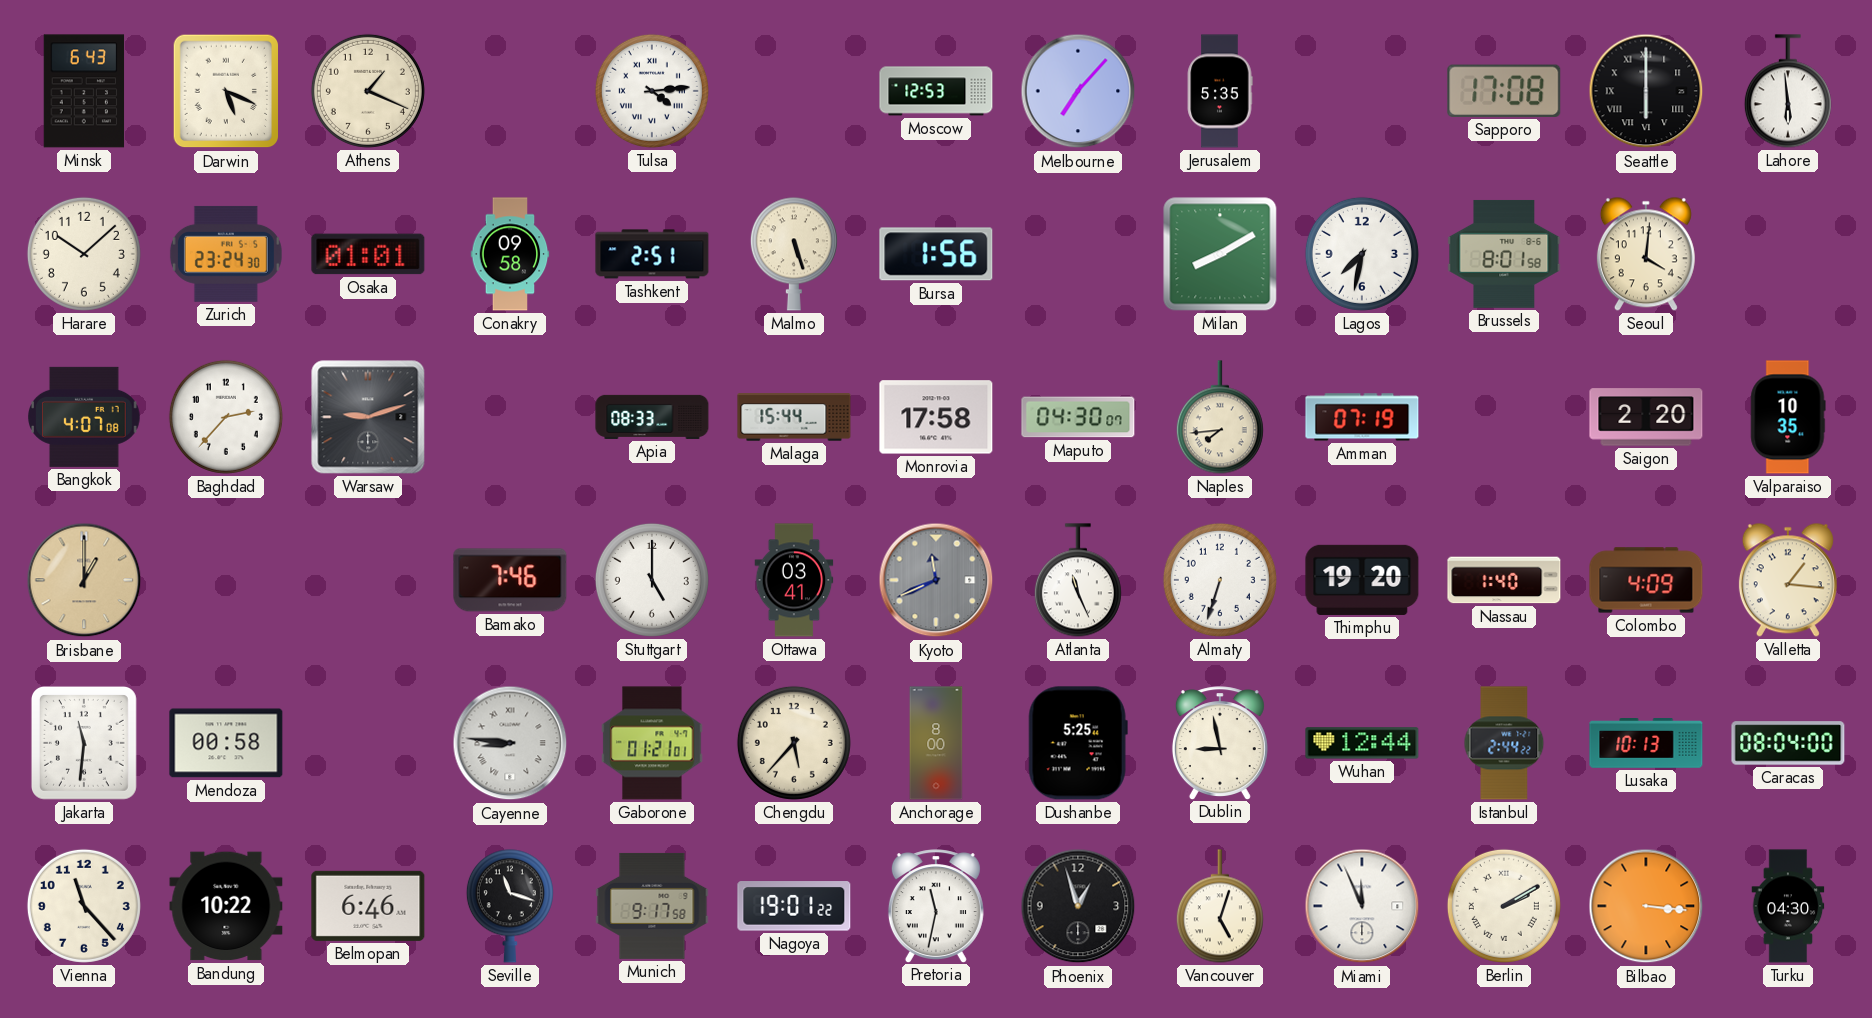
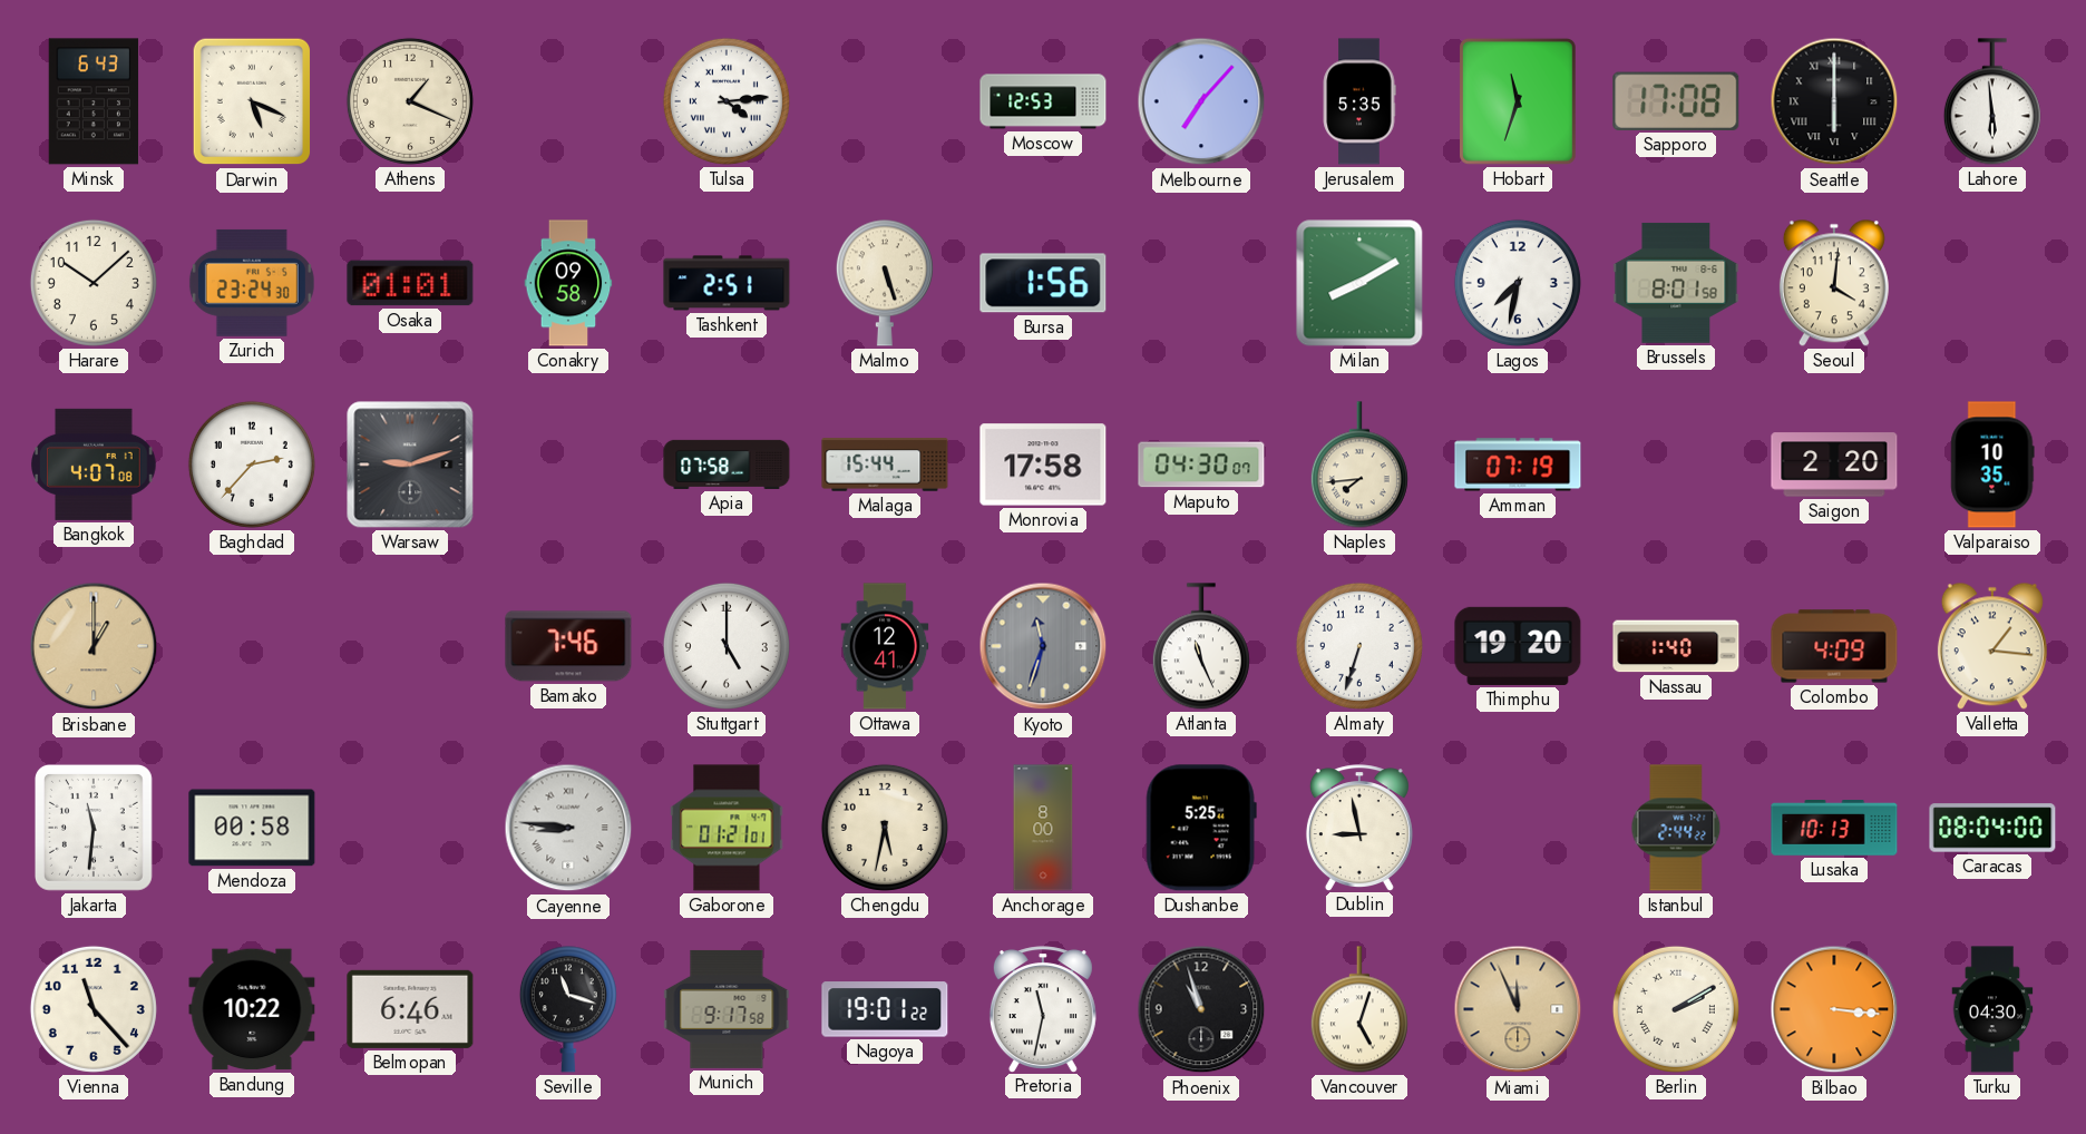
Hobart: none -> 11:33 (1518, 101)
Apia: 08:33 -> 07:58 (727, 465)
Ottawa: 03:41 -> 12:41 (885, 646)
Kyoto: 11:41 -> 11:33 (1043, 646)
Chengdu: 5:37 -> 5:32 (885, 828)
Wuhan: 12:44 -> none (1362, 743)
Phoenix: 12:57 -> 10:57 (1201, 1009)
Miami dial: white -> champagne (1518, 1009)
